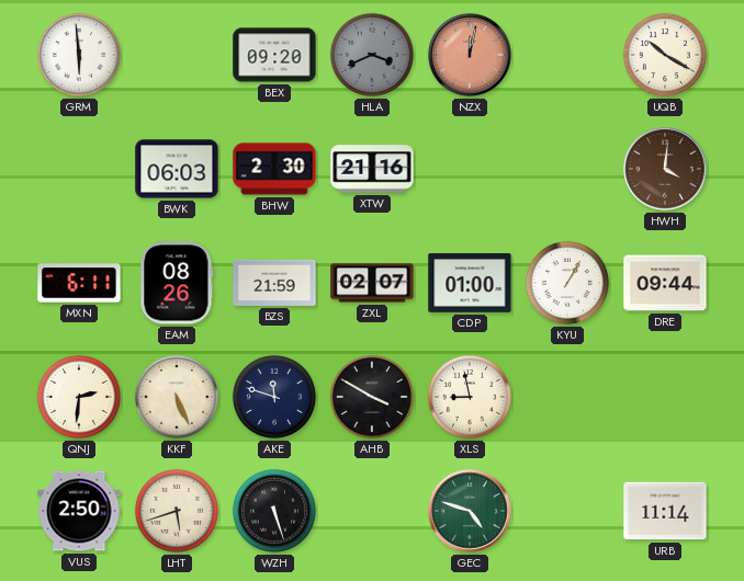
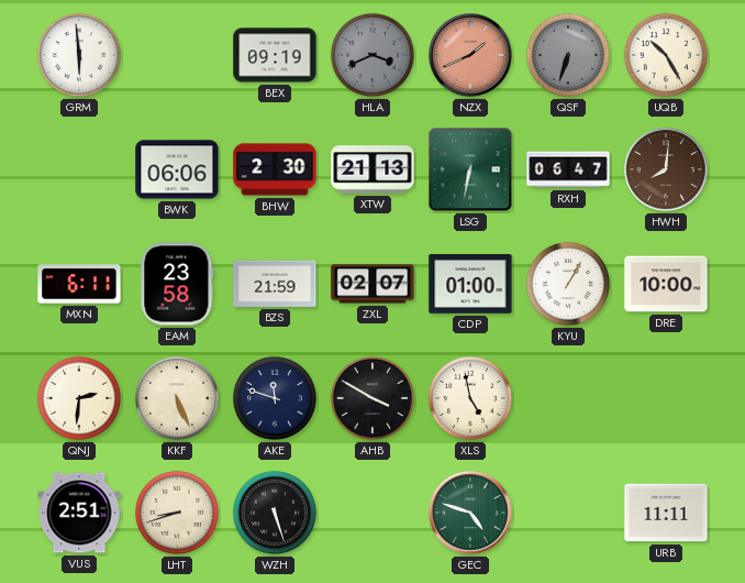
BEX: 09:20 -> 09:19 (275, 55)
NZX: 12:02 -> 1:41 (470, 55)
QSF: none -> 6:33 (568, 55)
UQB: 10:20 -> 10:25 (666, 55)
BWK: 06:03 -> 06:06 (177, 169)
XTW: 21:16 -> 21:13 (372, 169)
LSG: none -> 6:32 (470, 169)
RXH: none -> 06:47 (568, 169)
HWH: 4:01 -> 8:01 (666, 169)
EAM: 08:26 -> 23:58 (177, 284)
DRE: 09:44 -> 10:00 (666, 284)
XLS: 8:58 -> 4:58 (470, 398)
VUS: 2:50 -> 2:51 (79, 513)
LHT: 5:42 -> 8:42 (177, 513)
URB: 11:14 -> 11:11 (666, 513)
